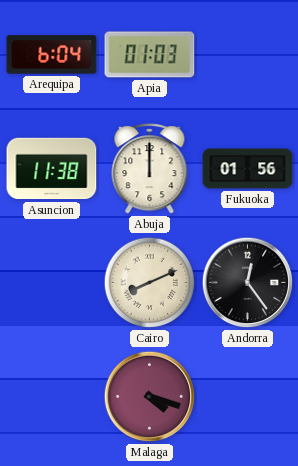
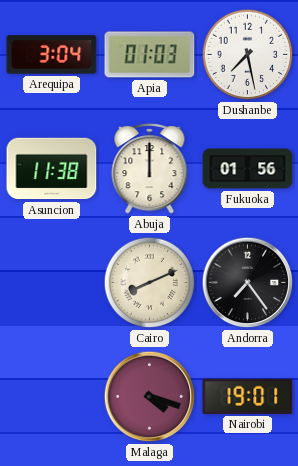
Arequipa: 6:04 -> 3:04 (52, 55)
Dushanbe: none -> 7:28 (248, 55)
Andorra: 12:24 -> 7:24 (248, 283)
Nairobi: none -> 19:01 (248, 396)
